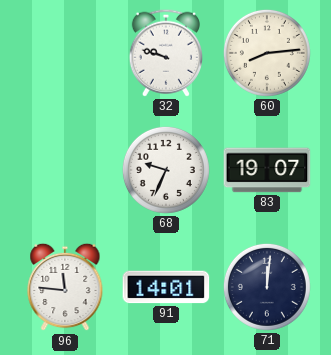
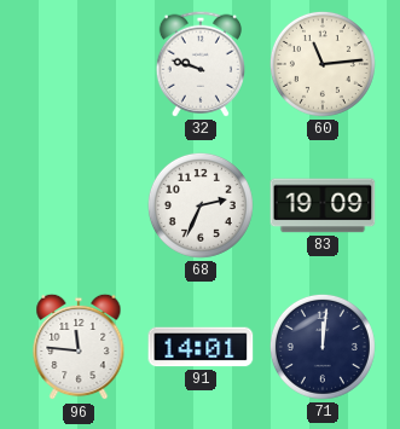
60: 8:14 -> 11:14 (323, 64)
68: 9:34 -> 2:34 (201, 205)
83: 19:07 -> 19:09 (323, 205)
